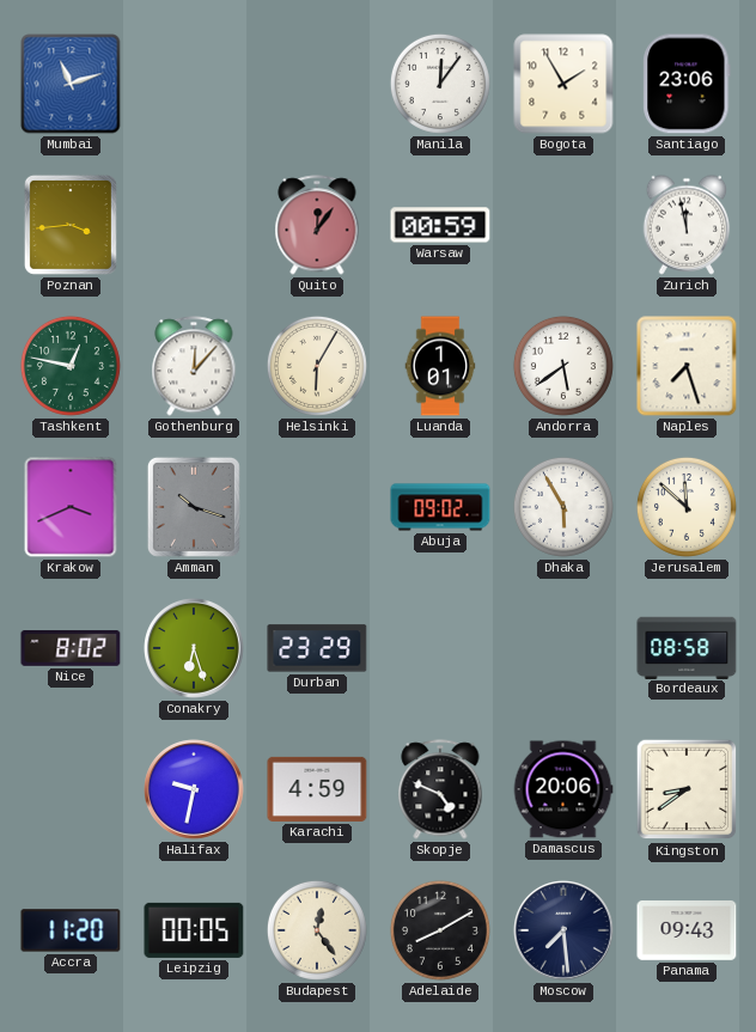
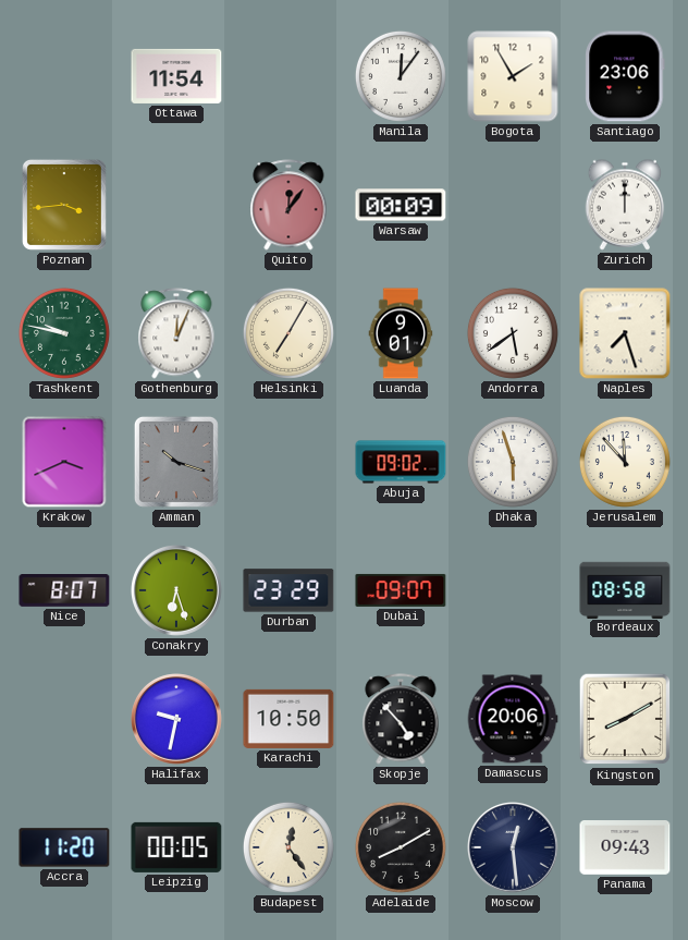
Mumbai: 11:12 -> none (71, 84)
Ottawa: none -> 11:54 (176, 76)
Warsaw: 00:59 -> 00:09 (401, 205)
Zurich: 11:58 -> 12:00 (625, 205)
Tashkent: 12:47 -> 9:47 (64, 333)
Gothenburg: 12:07 -> 12:04 (176, 333)
Helsinki: 6:05 -> 7:05 (288, 333)
Luanda: 1:01 -> 9:01 (401, 333)
Dhaka: 5:55 -> 5:57 (513, 462)
Jerusalem: 11:52 -> 11:53 (625, 462)
Nice: 8:02 -> 8:07 (64, 591)
Dubai: none -> 09:07 (401, 590)
Karachi: 4:59 -> 10:50 (288, 719)
Skopje: 4:49 -> 4:53 (401, 719)
Kingston: 8:39 -> 8:10 (625, 719)
Moscow: 7:29 -> 12:29 (514, 849)
